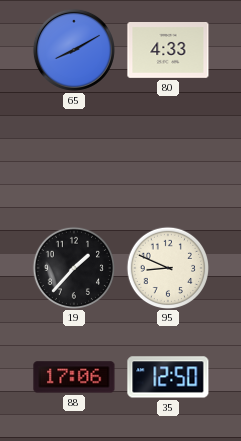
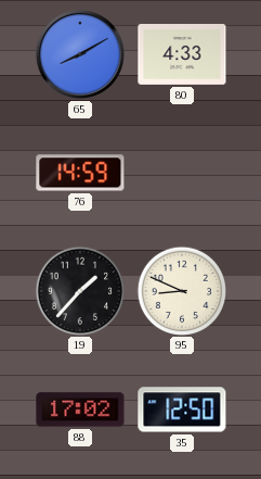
76: none -> 14:59 (80, 173)
88: 17:06 -> 17:02 (80, 409)
